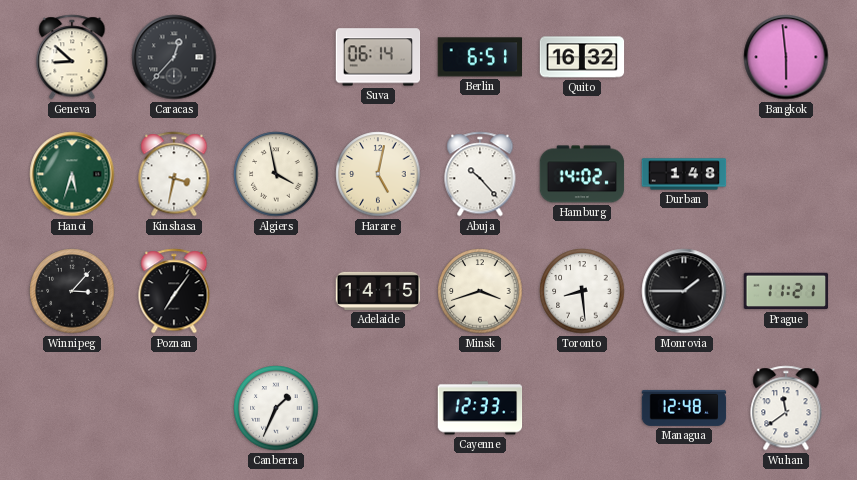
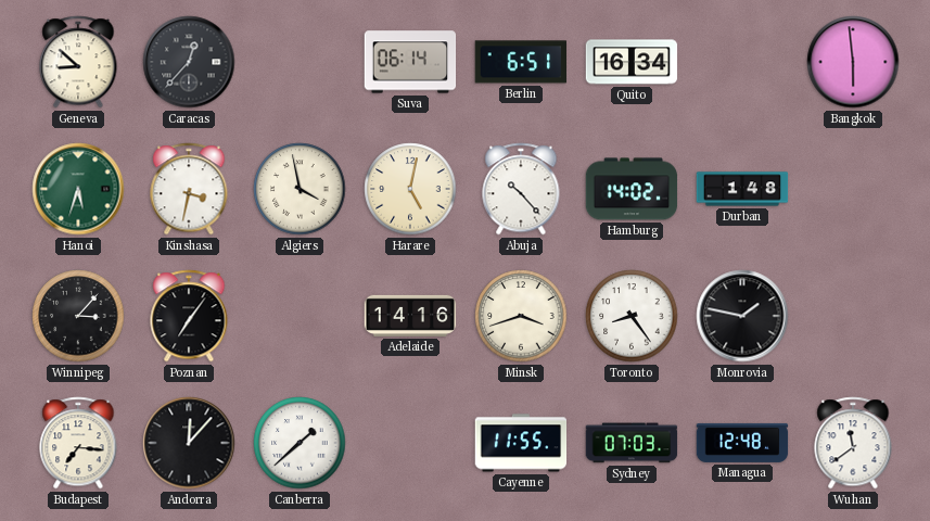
Quito: 16:32 -> 16:34 (632, 62)
Adelaide: 14:15 -> 14:16 (410, 316)
Toronto: 8:29 -> 8:24 (632, 316)
Monrovia: 1:45 -> 1:47 (742, 316)
Prague: 11:21 -> none (786, 291)
Budapest: none -> 7:16 (78, 443)
Andorra: none -> 12:07 (189, 443)
Canberra: 1:34 -> 1:38 (300, 443)
Cayenne: 12:33 -> 11:55 (521, 443)
Sydney: none -> 07:03 (632, 443)
